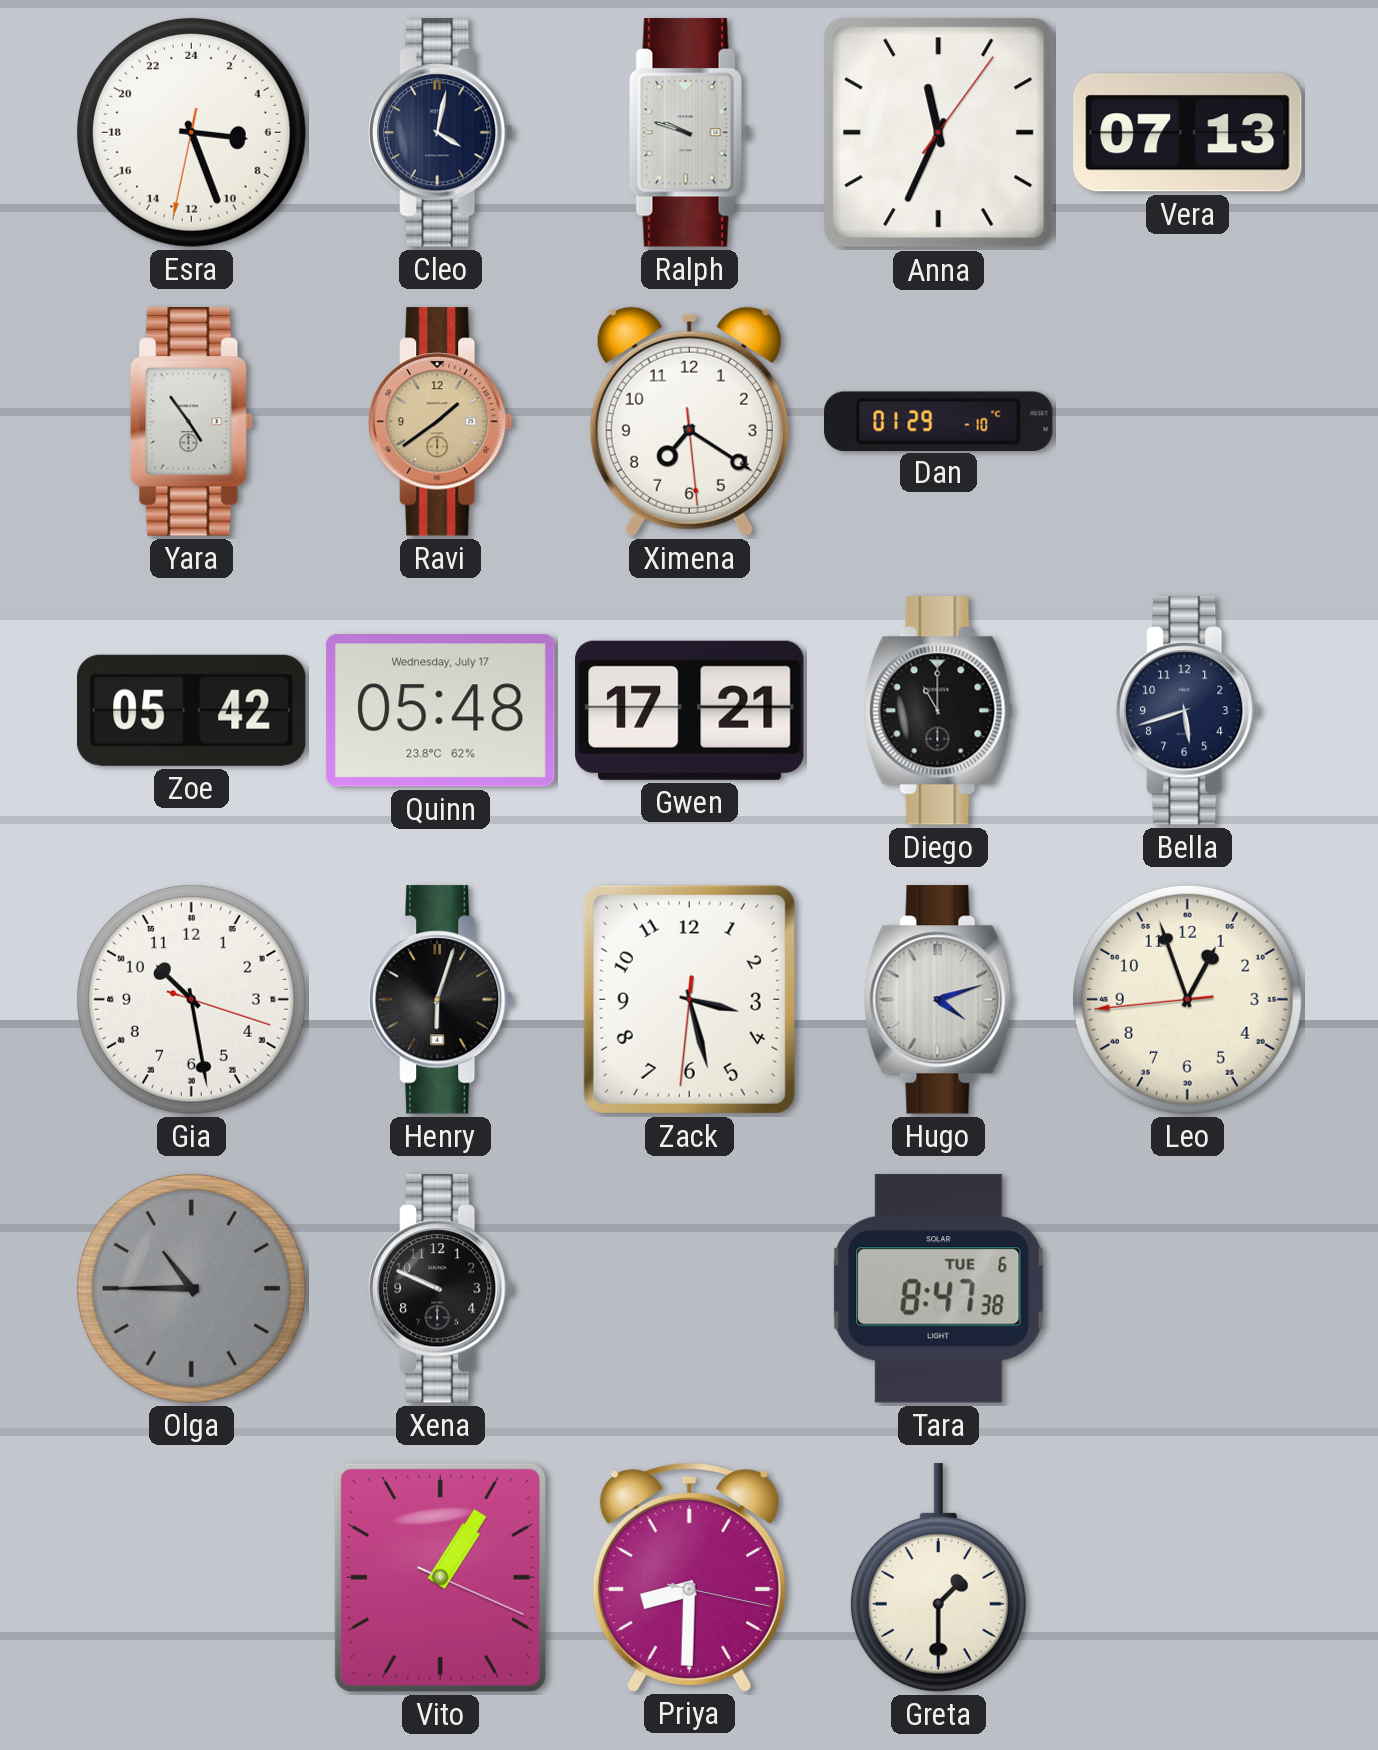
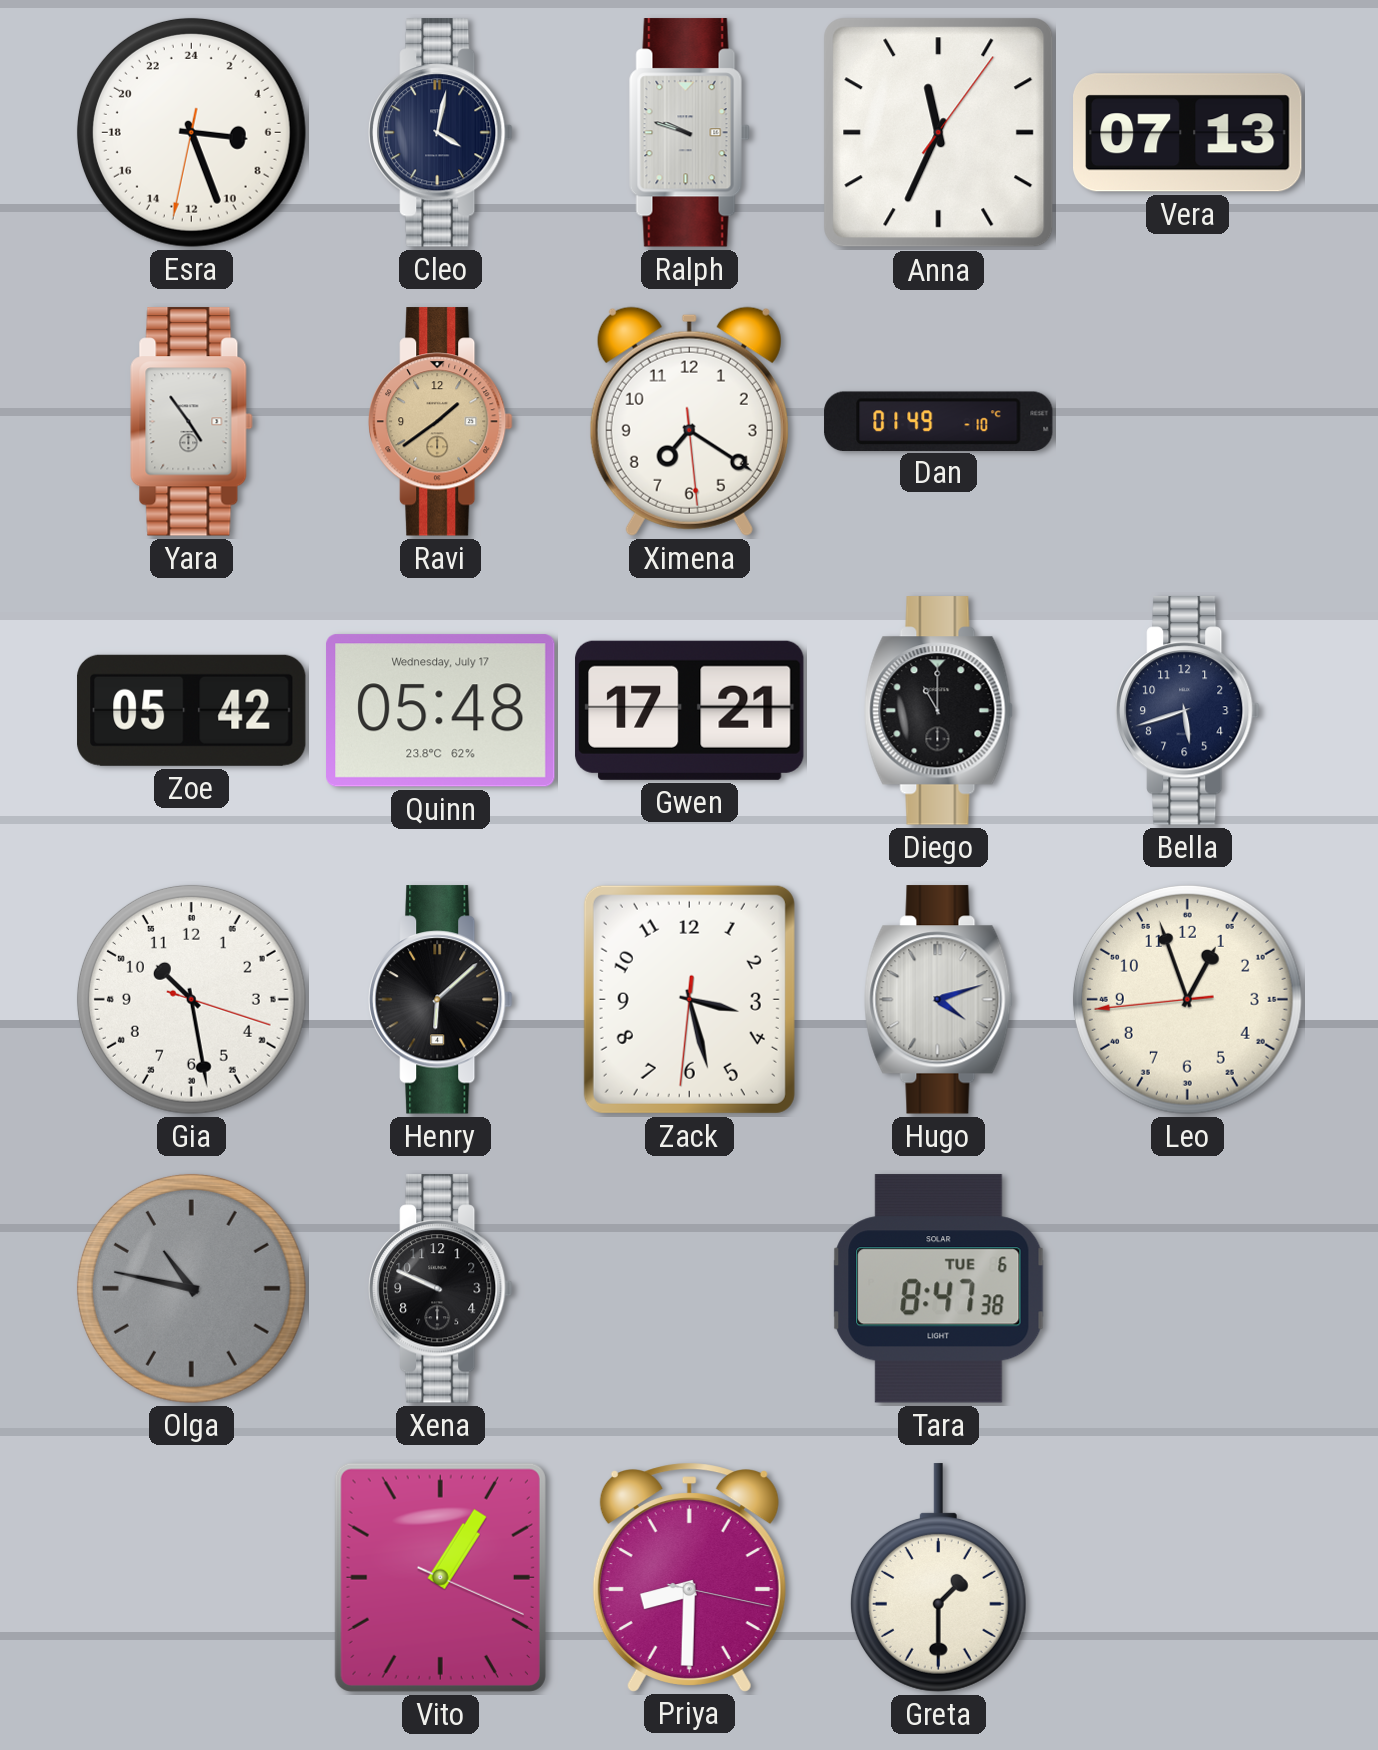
Dan: 01:29 -> 01:49 (939, 421)
Henry: 6:03 -> 6:08 (441, 1000)
Olga: 10:45 -> 10:47 (191, 1288)
